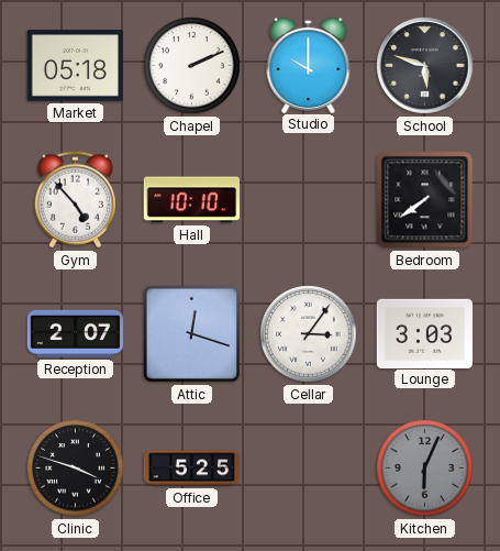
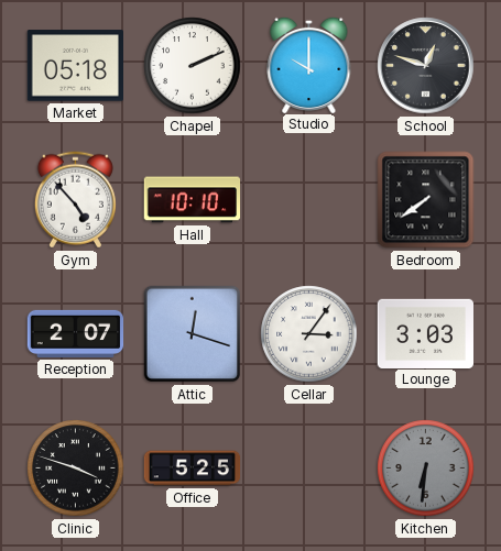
School: 5:48 -> 12:48 (426, 66)
Kitchen: 6:04 -> 6:31 (426, 469)
